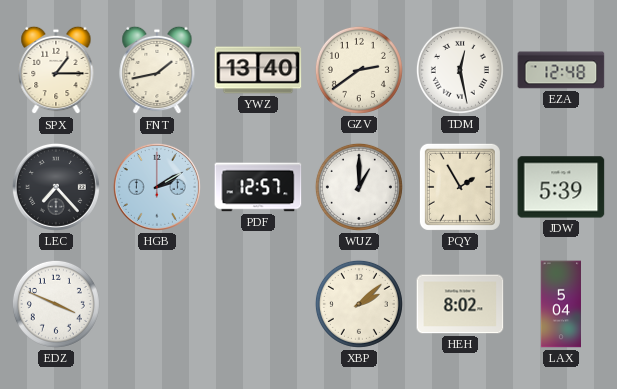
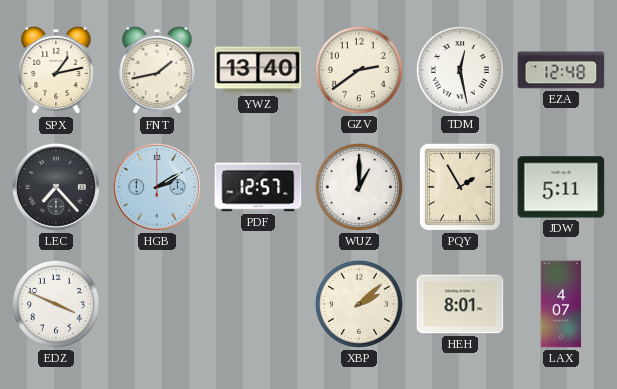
SPX: 1:15 -> 1:13 (56, 70)
JDW: 5:39 -> 5:11 (561, 187)
HEH: 8:02 -> 8:01 (460, 304)
LAX: 5:04 -> 4:07 (560, 304)
